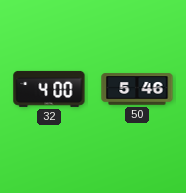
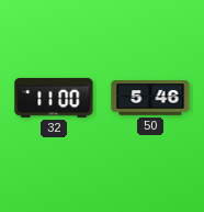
32: 4:00 -> 11:00 (54, 98)
